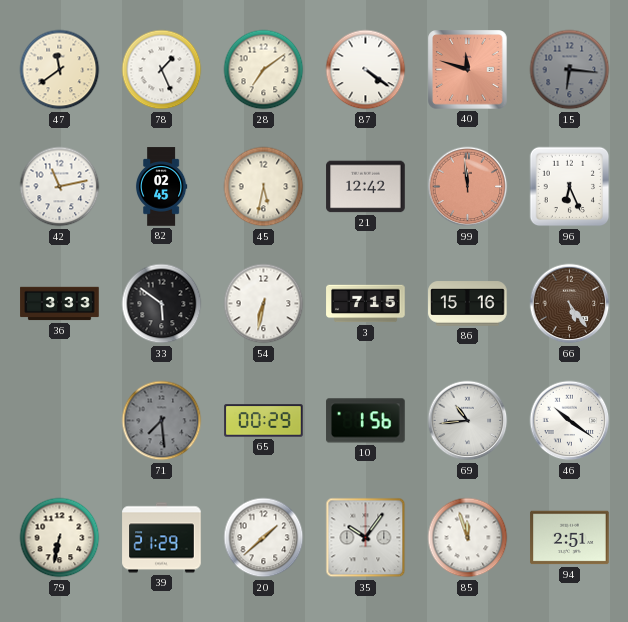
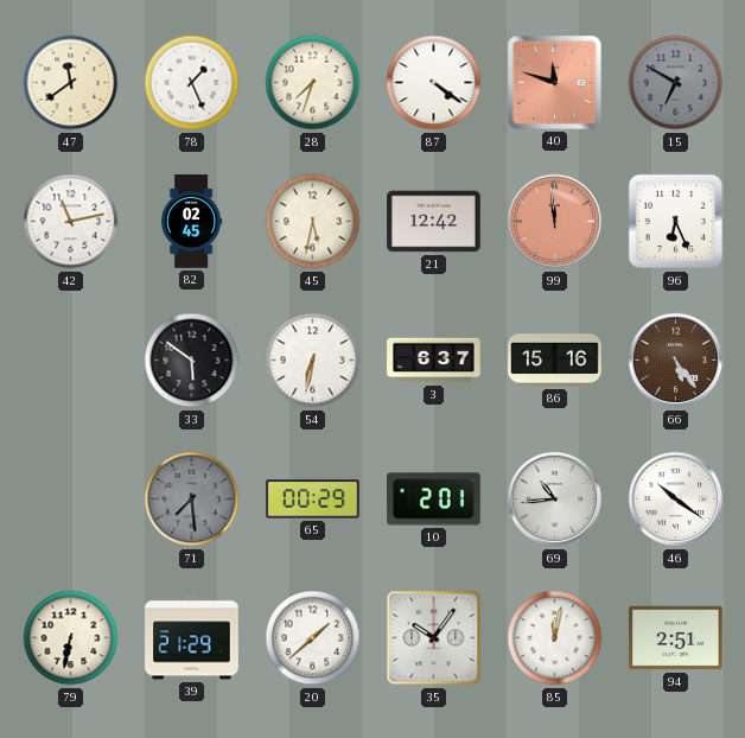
28: 7:09 -> 7:33 (313, 83)
15: 6:16 -> 6:50 (676, 83)
36: 3:33 -> none (60, 304)
3: 7:15 -> 6:37 (434, 361)
10: 1:56 -> 2:01 (434, 500)
85: 11:57 -> 12:02 (555, 638)
